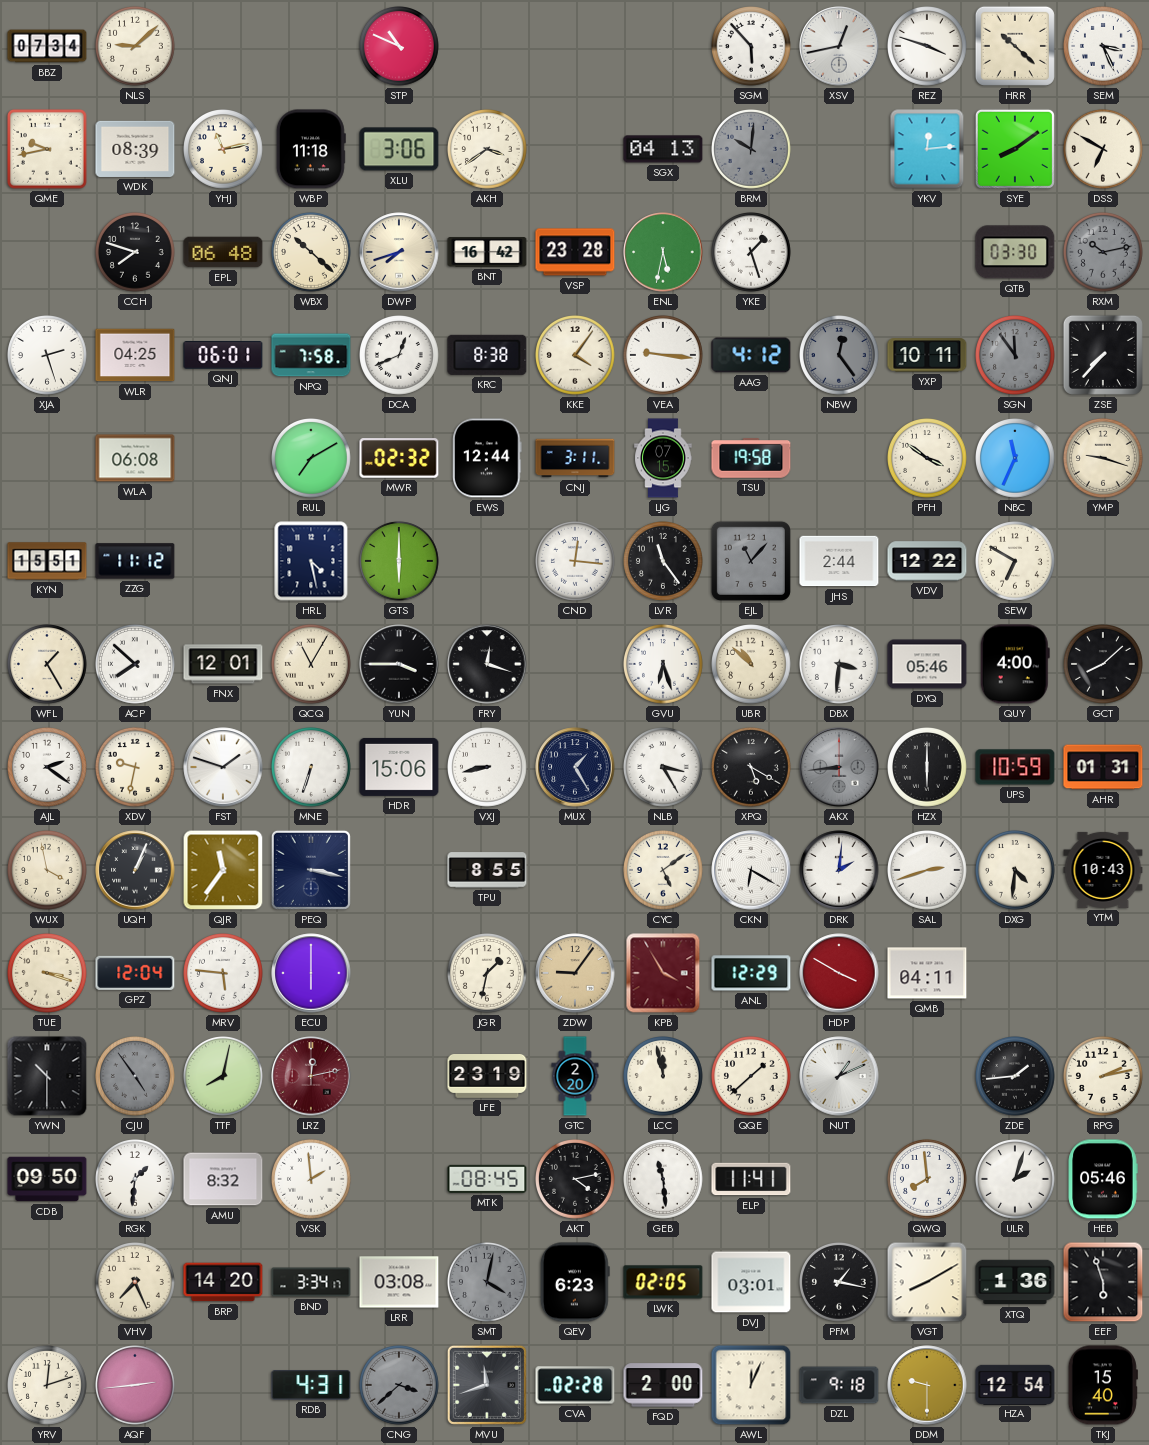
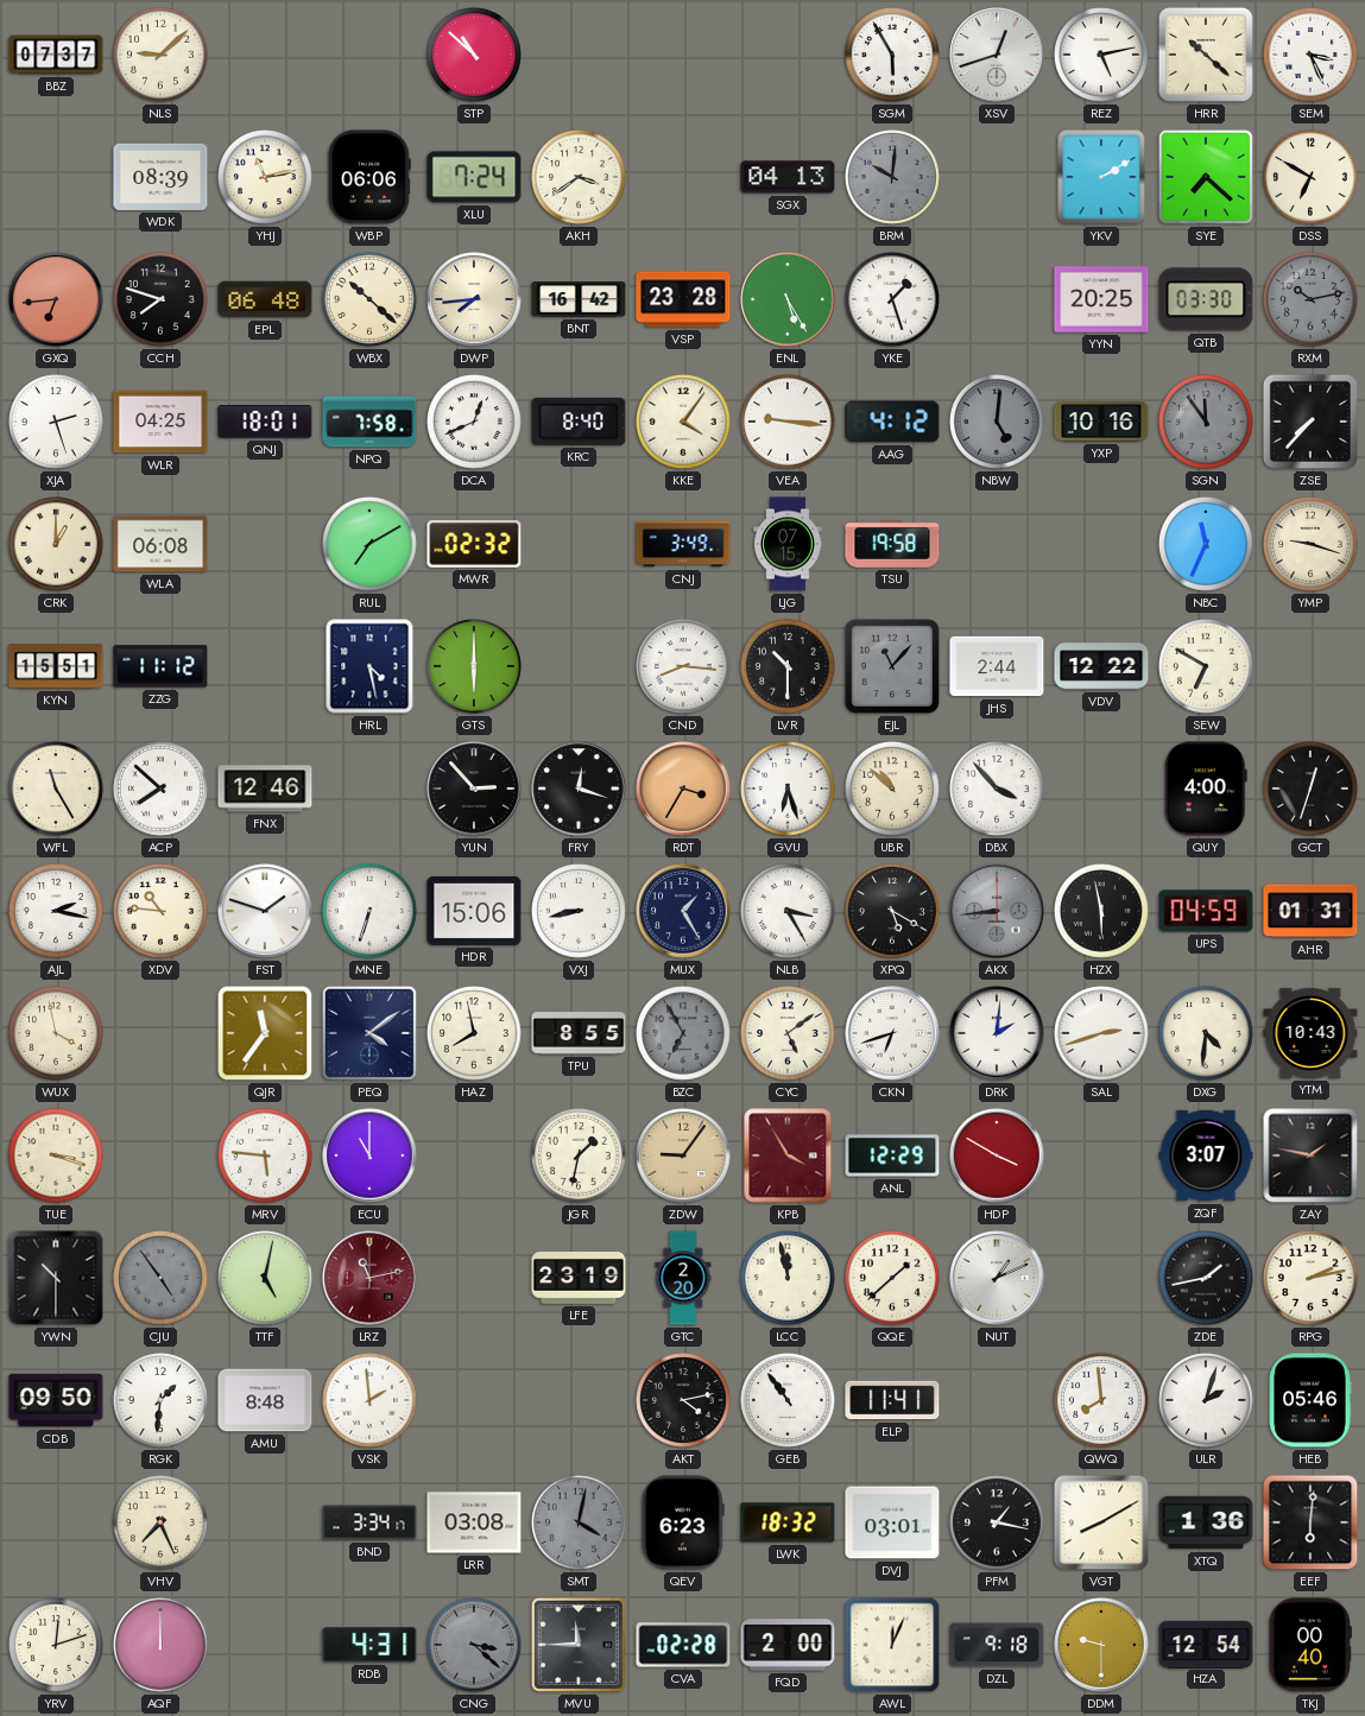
BBZ: 07:34 -> 07:37 (56, 55)
STP: 10:49 -> 10:52 (475, 56)
SGM: 5:53 -> 5:55 (893, 56)
XSV: 12:43 -> 12:42 (997, 55)
REZ: 3:48 -> 5:13 (1102, 56)
QME: 9:43 -> none (47, 149)
WBP: 11:18 -> 06:06 (369, 177)
XLU: 3:06 -> 7:24 (474, 177)
YKV: 12:14 -> 2:10 (1101, 177)
SYE: 8:09 -> 7:22 (1206, 177)
GXQ: none -> 6:44 (56, 299)
DWP: 7:42 -> 7:44 (474, 299)
ENL: 5:32 -> 5:25 (788, 299)
YYN: none -> 20:25 (1101, 299)
QNJ: 06:01 -> 18:01 (265, 423)
KRC: 8:38 -> 8:40 (579, 422)
NBW: 12:24 -> 5:01 (998, 423)
YXP: 10:11 -> 10:16 (1101, 422)
CRK: none -> 1:00 (57, 545)
EWS: 12:44 -> none (488, 458)
CNJ: 3:11 -> 3:49 (683, 544)
PFH: 3:51 -> none (928, 459)
CND: 12:16 -> 8:16 (684, 667)
LVR: 11:24 -> 10:30 (789, 667)
WFL: 1:25 -> 11:25 (57, 790)
FNX: 12:01 -> 12:46 (265, 789)
QCQ: 11:05 -> none (312, 665)
YUN: 3:45 -> 2:53 (474, 789)
RDT: none -> 3:35 (683, 789)
DBX: 3:31 -> 3:53 (998, 790)
DYQ: 05:46 -> none (927, 664)
GCT: 8:08 -> 12:33 (1312, 790)
AJL: 2:21 -> 2:17 (57, 912)
XDV: 9:32 -> 10:46 (162, 912)
HZX: 6:00 -> 5:58 (1102, 912)
UPS: 10:59 -> 04:59 (1206, 911)
UQH: 1:04 -> none (135, 870)
PEQ: 3:17 -> 4:09 (369, 1033)
HAZ: none -> 7:58 (475, 1034)
BZC: none -> 6:55 (684, 1034)
CKN: 6:20 -> 6:42 (892, 1033)
GPZ: 12:04 -> none (135, 973)
ECU: 6:00 -> 11:00 (369, 1155)
QMB: 04:11 -> none (927, 973)
ZQF: none -> 3:07 (1206, 1155)
ZAY: none -> 1:47 (1310, 1155)
TTF: 8:02 -> 5:02 (266, 1279)
LRZ: 12:13 -> 11:13 (369, 1278)
ZDE: 1:44 -> 1:43 (1207, 1279)
AMU: 8:32 -> 8:48 (265, 1400)
MTK: 08:45 -> none (487, 1179)
GEB: 11:29 -> 10:54 (789, 1401)
BRP: 14:20 -> none (223, 1282)
LWK: 02:05 -> 18:32 (788, 1522)
EEF: 5:57 -> 6:01 (1310, 1522)
AQF: 2:44 -> 12:00 (162, 1646)
CNG: 3:38 -> 3:22 (475, 1646)
MVU: 11:42 -> 11:45 (579, 1645)
TKJ: 15:40 -> 00:40 (1310, 1645)
